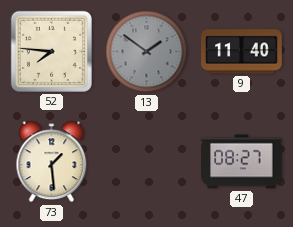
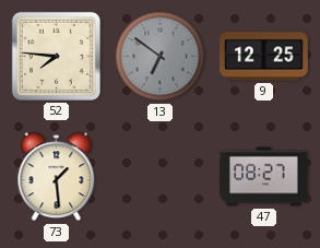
13: 1:51 -> 6:51 (161, 57)
9: 11:40 -> 12:25 (264, 57)
